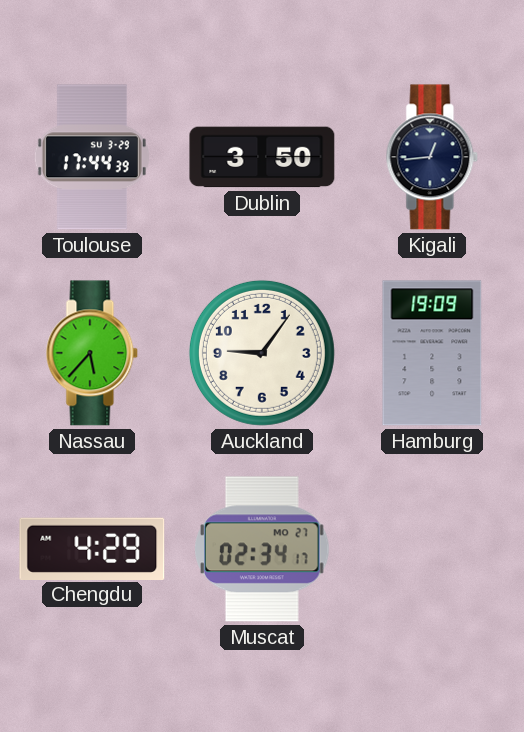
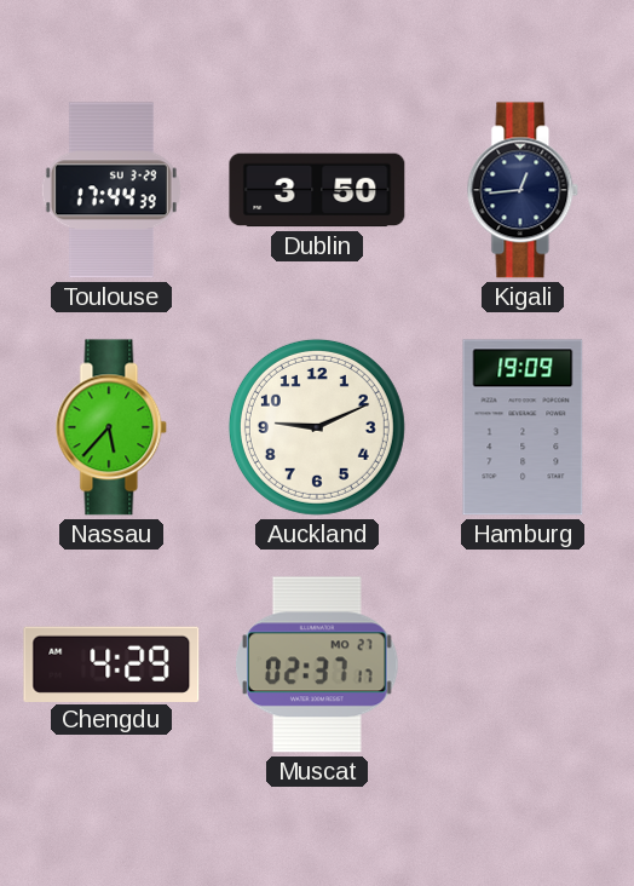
Auckland: 9:06 -> 9:11 (317, 427)
Muscat: 02:34 -> 02:37 (318, 664)
